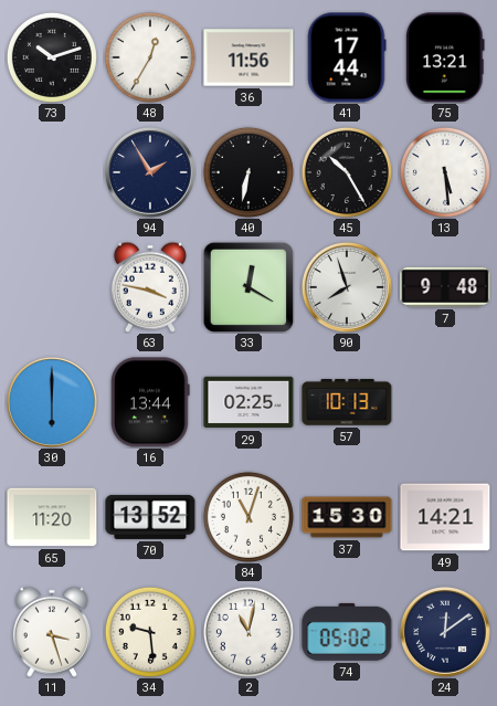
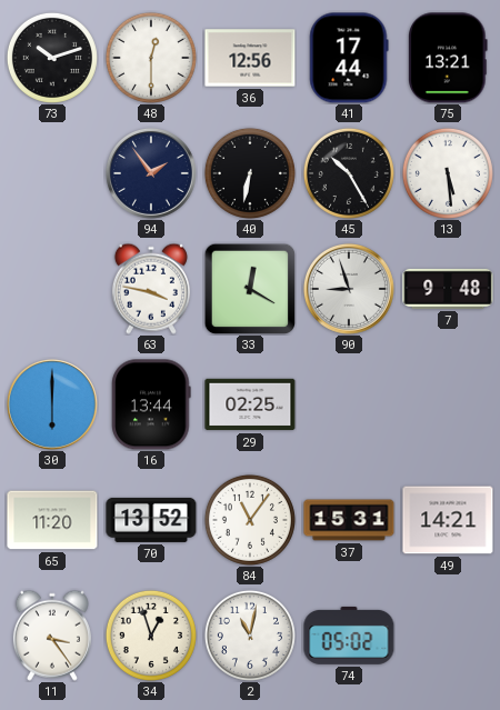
48: 12:35 -> 12:30 (151, 58)
36: 11:56 -> 12:56 (250, 58)
94: 1:55 -> 1:54 (151, 173)
90: 7:57 -> 8:57 (349, 289)
57: 10:13 -> none (347, 402)
84: 11:03 -> 11:06 (250, 520)
37: 15:30 -> 15:31 (349, 520)
11: 3:27 -> 3:24 (52, 636)
34: 9:29 -> 12:57 (151, 636)
24: 12:09 -> none (445, 632)
